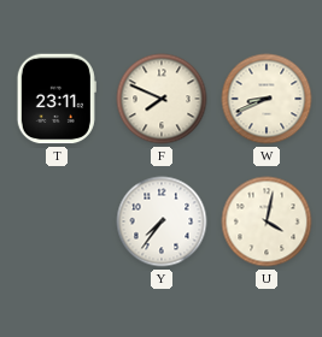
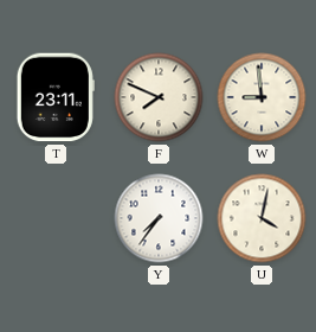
W: 8:41 -> 8:59 (262, 97)
